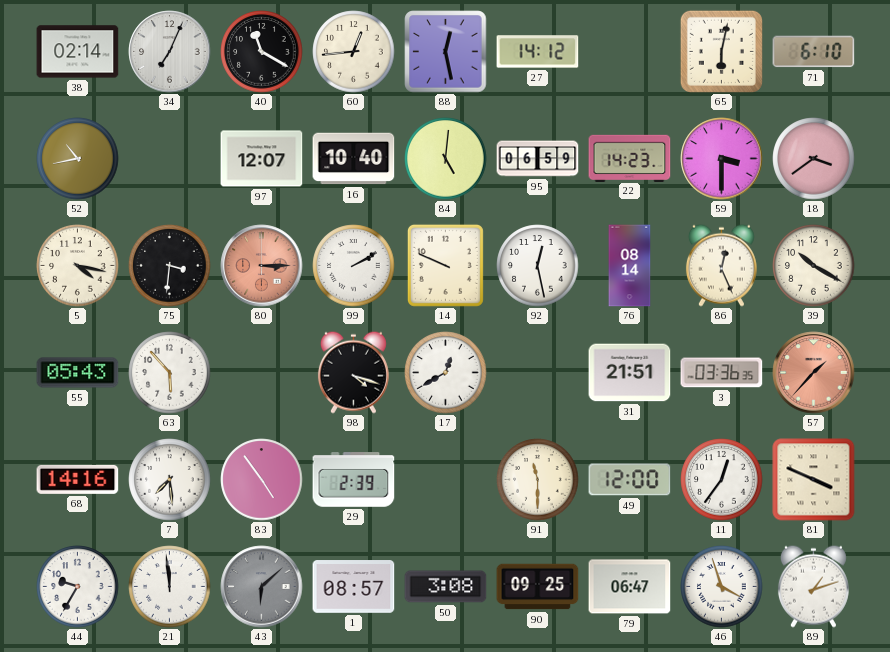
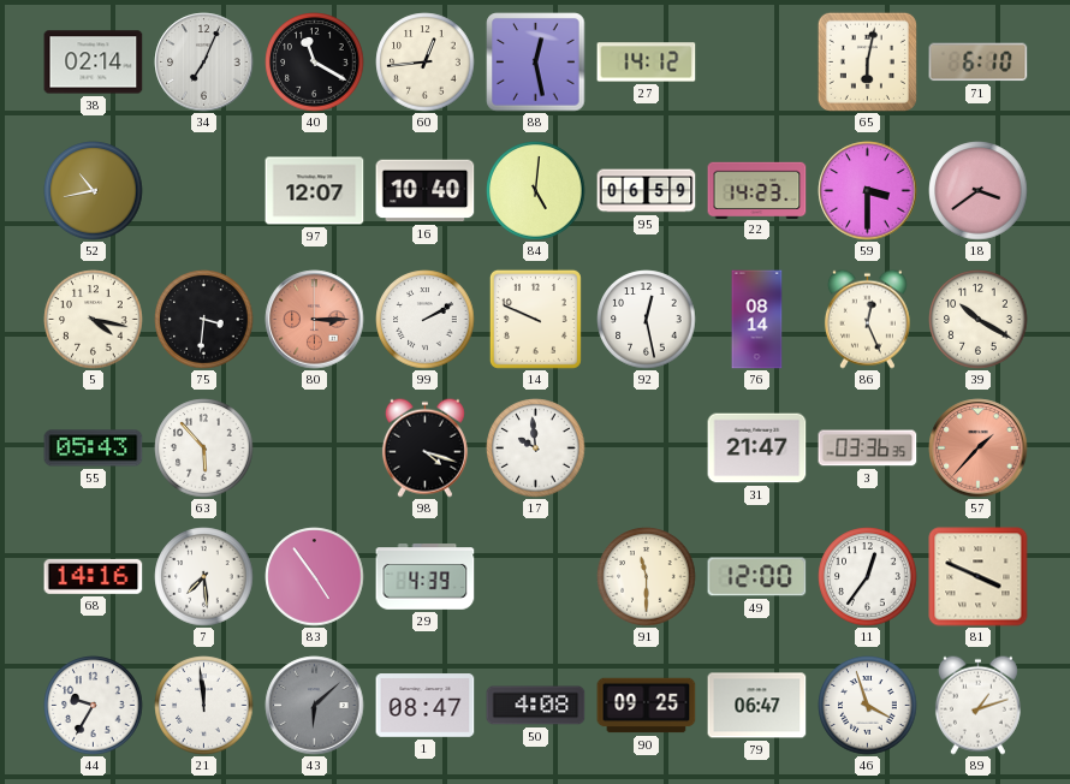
17: 12:40 -> 9:59 (536, 449)
31: 21:51 -> 21:47 (757, 449)
29: 2:39 -> 4:39 (426, 577)
1: 08:57 -> 08:47 (426, 706)
50: 3:08 -> 4:08 (536, 706)
